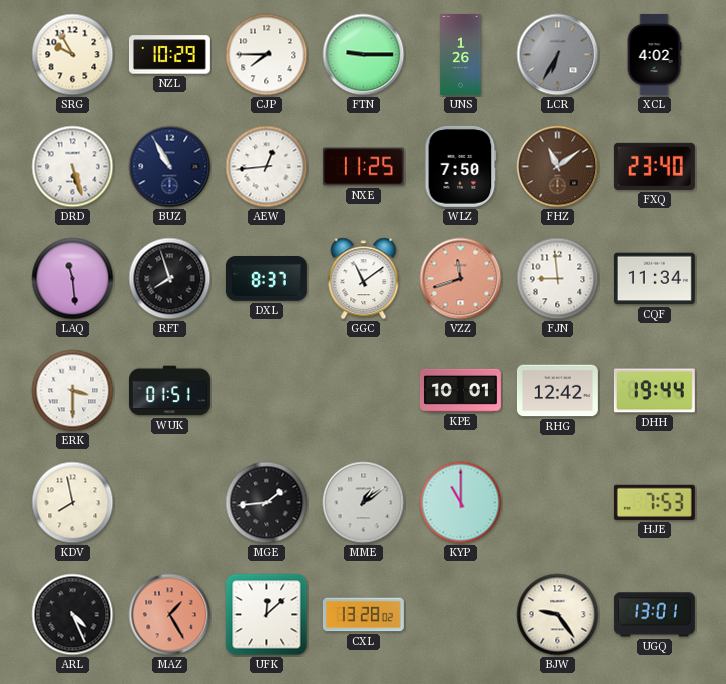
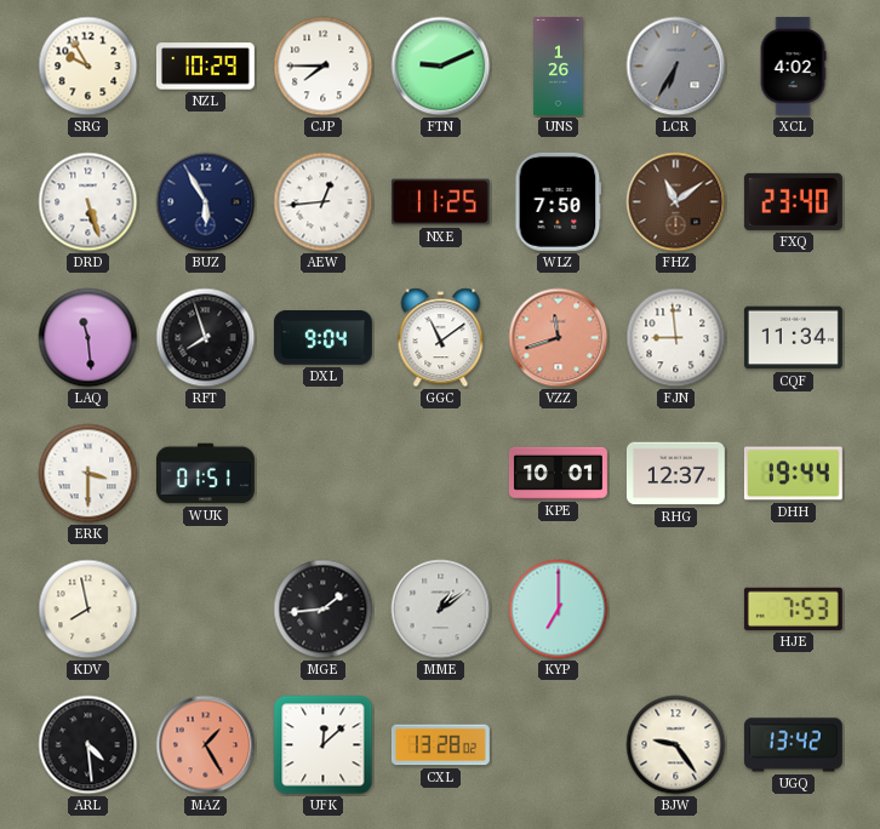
FTN: 9:15 -> 9:11 (441, 67)
BUZ: 10:55 -> 5:55 (206, 202)
DXL: 8:37 -> 9:04 (322, 338)
RHG: 12:42 -> 12:37 (675, 474)
KYP: 11:00 -> 7:00 (559, 610)
ARL: 4:26 -> 4:29 (88, 745)
UGQ: 13:01 -> 13:42 (793, 745)
